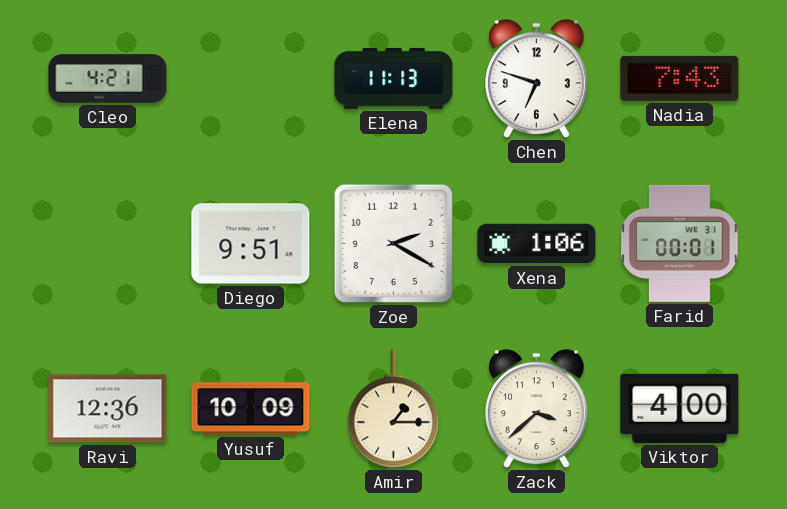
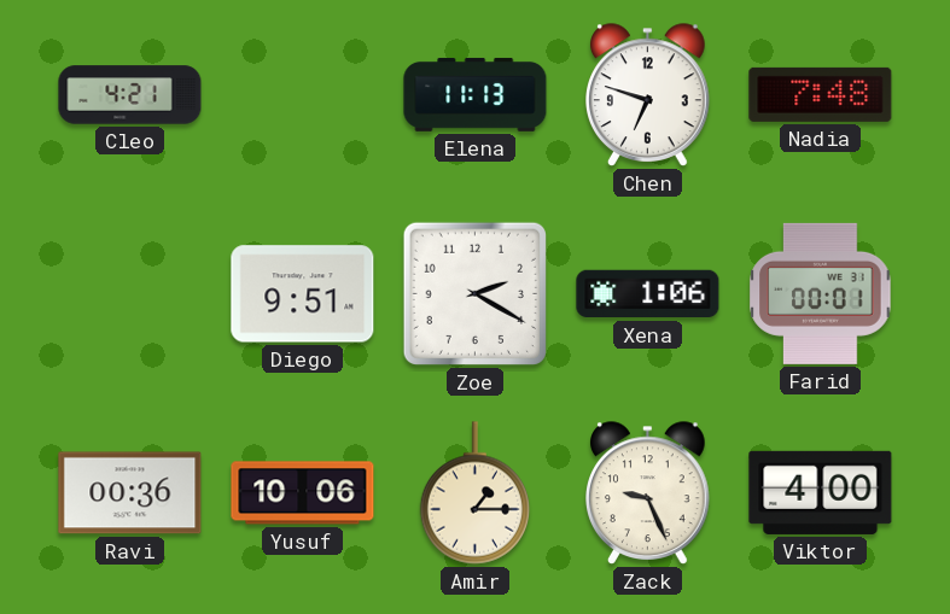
Nadia: 7:43 -> 7:48 (821, 94)
Ravi: 12:36 -> 00:36 (130, 493)
Yusuf: 10:09 -> 10:06 (303, 493)
Zack: 3:38 -> 9:26 (648, 493)
